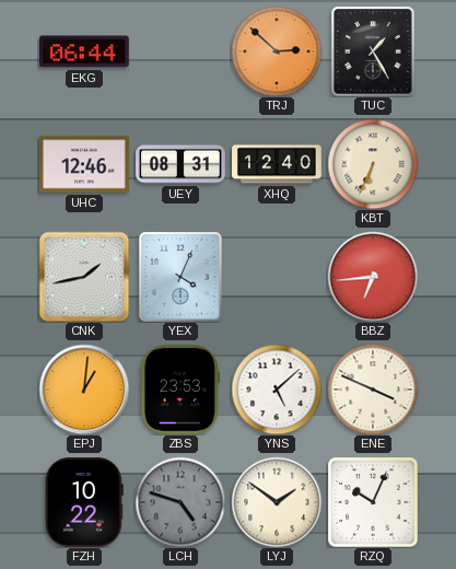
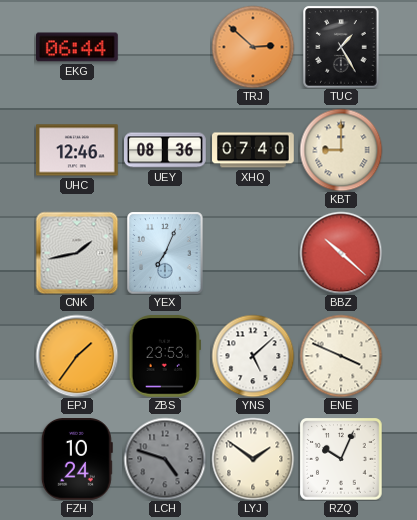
UEY: 08:31 -> 08:36 (165, 150)
XHQ: 12:40 -> 07:40 (253, 150)
KBT: 6:34 -> 9:00 (341, 150)
YEX: 4:04 -> 7:04 (165, 253)
BBZ: 6:44 -> 10:22 (341, 253)
EPJ: 1:01 -> 1:36 (77, 356)
FZH: 10:22 -> 10:24 (77, 460)
